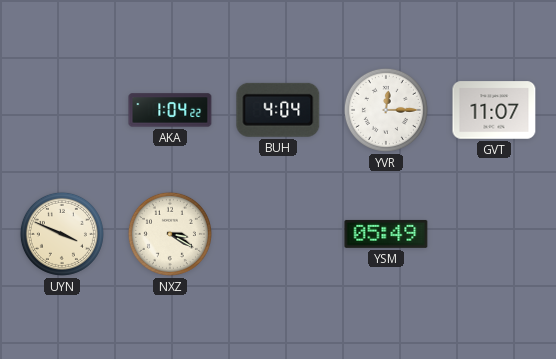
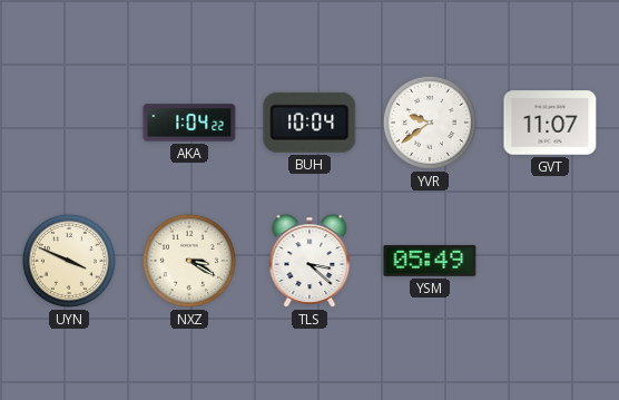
BUH: 4:04 -> 10:04 (309, 123)
YVR: 12:15 -> 9:39 (430, 123)
TLS: none -> 3:22 (309, 261)
